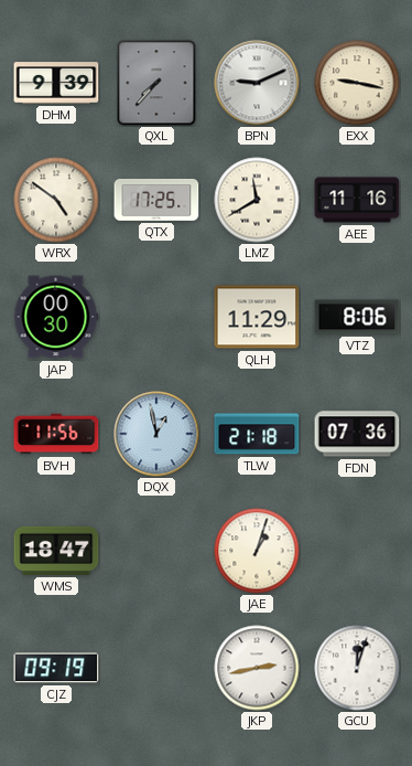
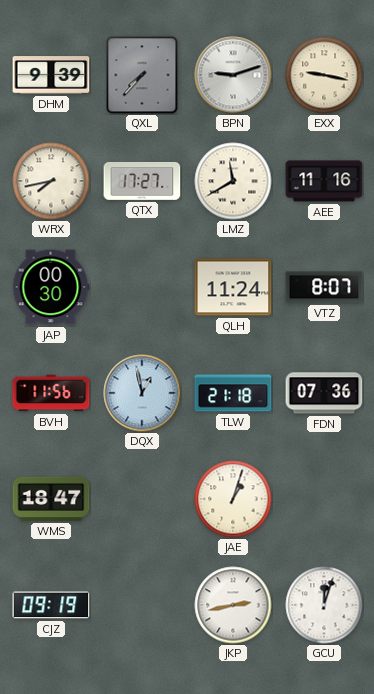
BPN: 9:11 -> 9:12 (233, 75)
WRX: 4:51 -> 7:43 (51, 181)
QTX: 17:25 -> 17:27 (142, 181)
QLH: 11:29 -> 11:24 (233, 287)
VTZ: 8:06 -> 8:07 (324, 287)
